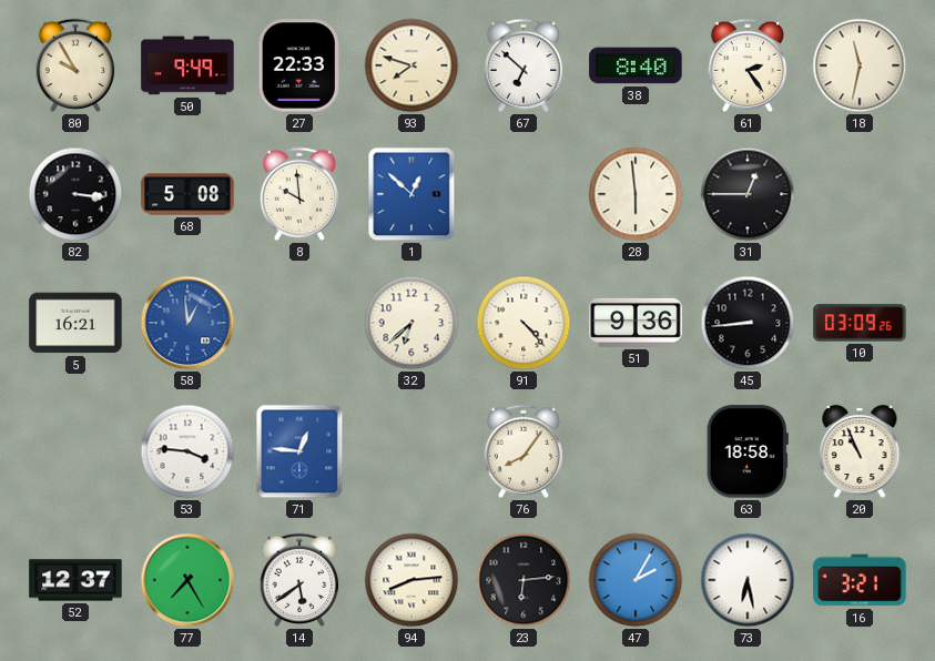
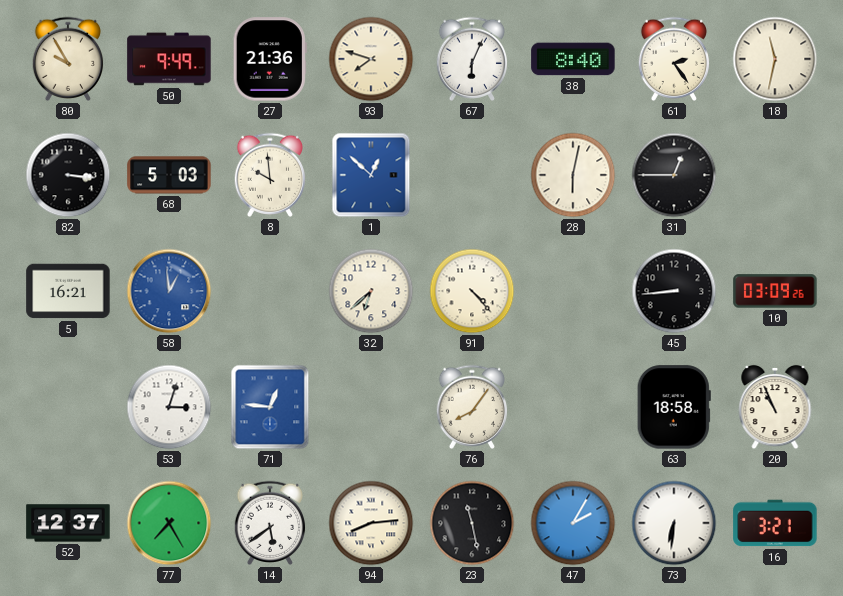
27: 22:33 -> 21:36 (270, 59)
67: 6:52 -> 6:04 (472, 59)
68: 5:08 -> 5:03 (169, 175)
28: 5:59 -> 6:02 (573, 175)
51: 9:36 -> none (636, 323)
53: 3:46 -> 3:03 (169, 407)
23: 6:14 -> 11:28 (472, 523)
73: 6:28 -> 6:31 (674, 523)
